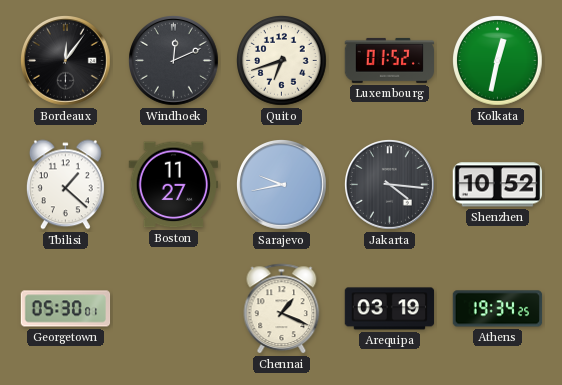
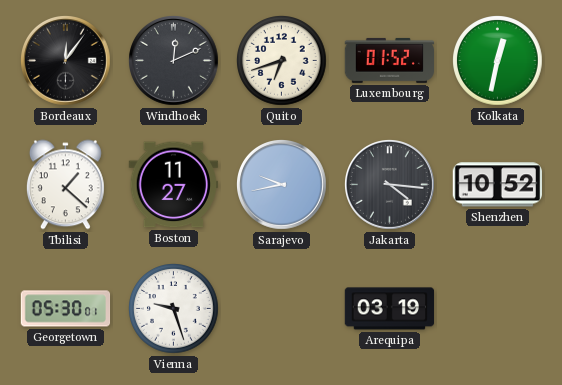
Vienna: none -> 9:27 (174, 309)
Chennai: 1:19 -> none (282, 309)
Athens: 19:34 -> none (498, 309)
